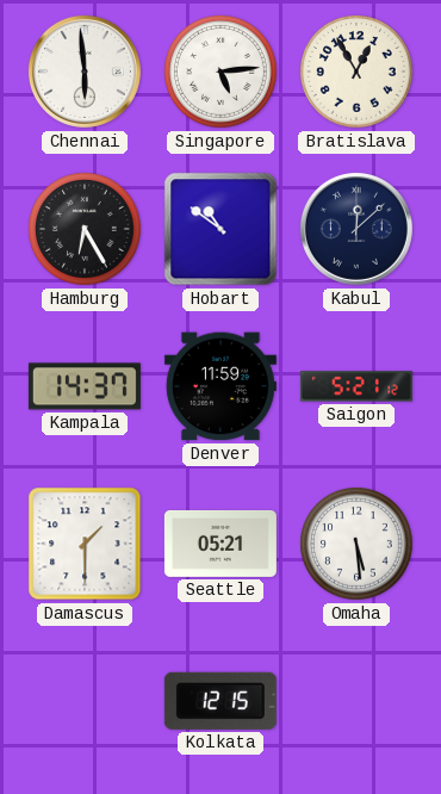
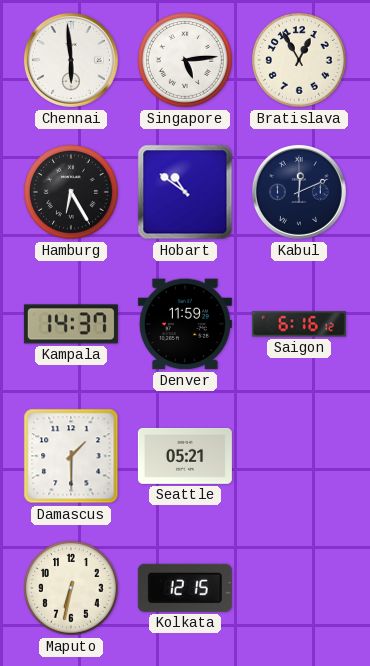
Kabul: 12:08 -> 12:11 (299, 192)
Saigon: 5:21 -> 6:16 (299, 324)
Omaha: 5:29 -> none (358, 545)
Maputo: none -> 6:32 (72, 589)
